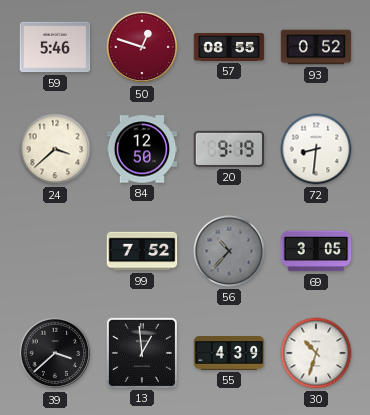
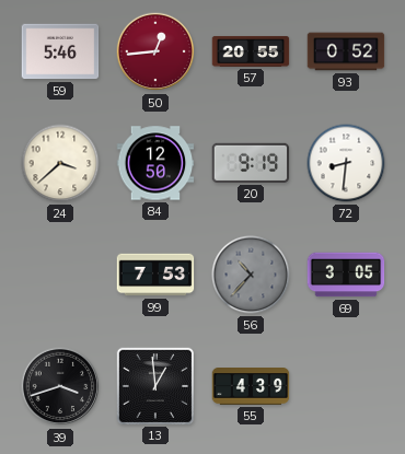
50: 12:48 -> 12:44 (155, 51)
57: 08:55 -> 20:55 (251, 51)
99: 7:52 -> 7:53 (155, 275)
39: 3:38 -> 3:42 (60, 386)
30: 10:33 -> none (316, 353)
